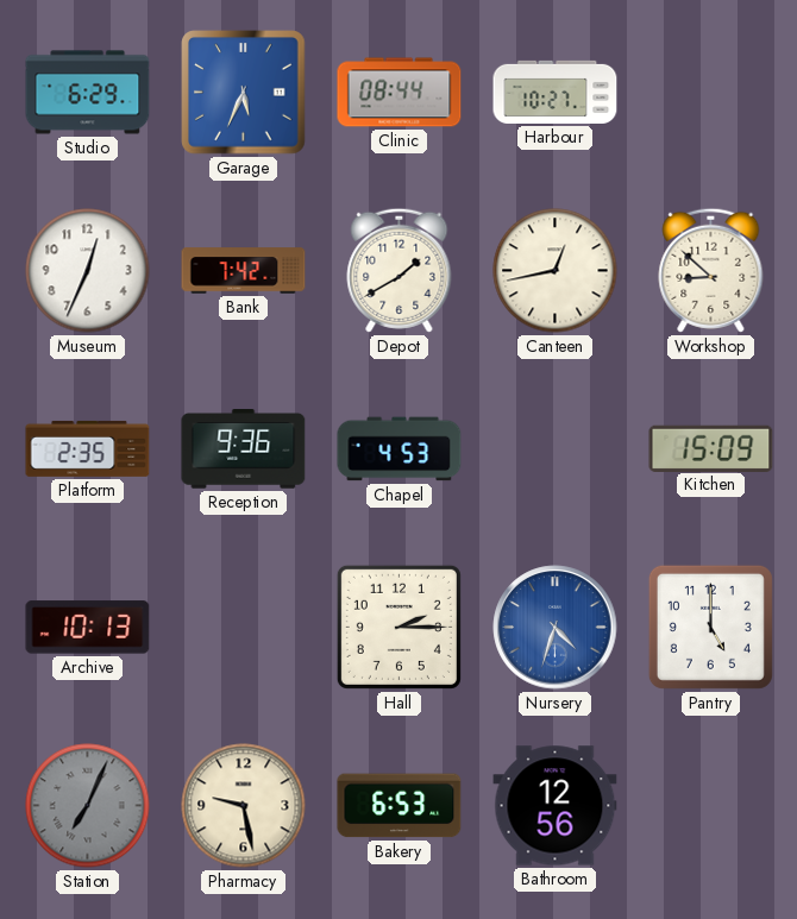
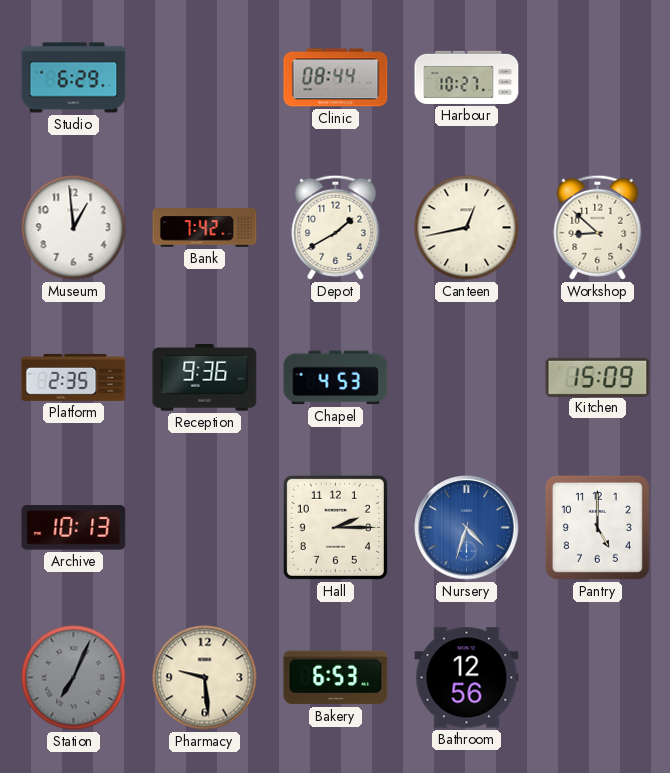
Garage: 5:34 -> none (244, 93)
Museum: 12:34 -> 12:59 (74, 228)
Pharmacy: 9:28 -> 9:29 (205, 678)
